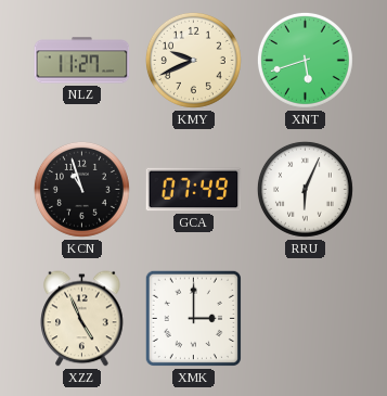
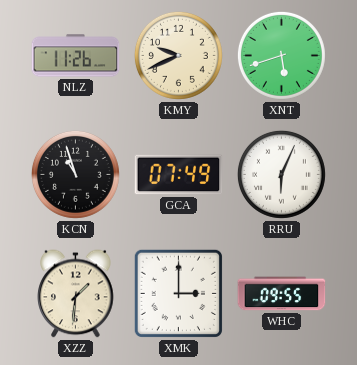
NLZ: 11:27 -> 11:26 (76, 56)
XZZ: 4:56 -> 1:31 (76, 294)
WHC: none -> 09:55 (282, 294)
